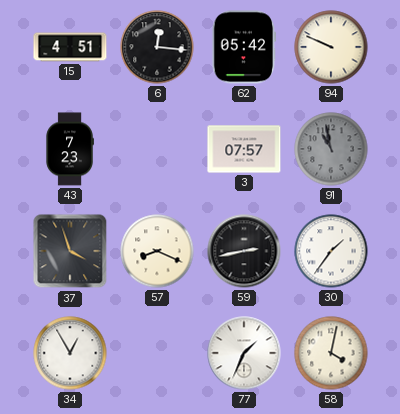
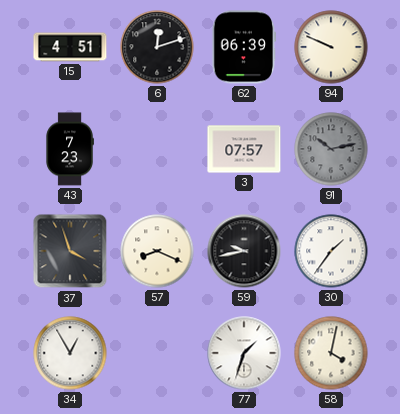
6: 12:16 -> 12:12 (157, 47)
62: 05:42 -> 06:39 (244, 47)
91: 10:58 -> 10:13 (331, 149)
59: 2:43 -> 9:43 (244, 251)
77: 1:34 -> 1:33 (244, 353)
